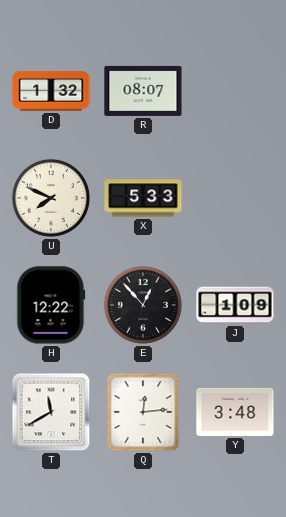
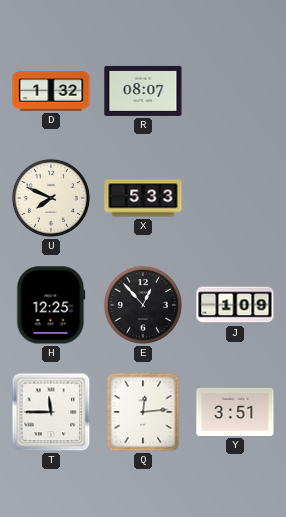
H: 12:22 -> 12:25 (51, 305)
T: 11:40 -> 11:45 (51, 412)
Y: 3:48 -> 3:51 (235, 412)
